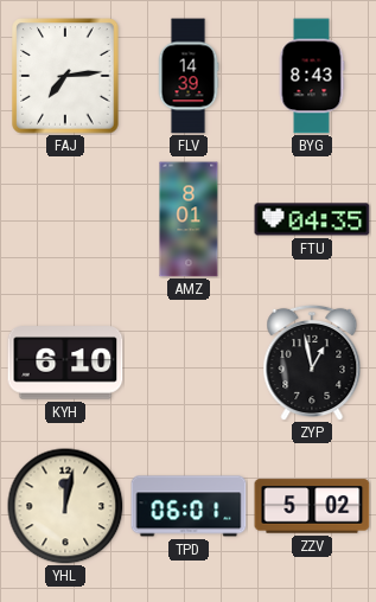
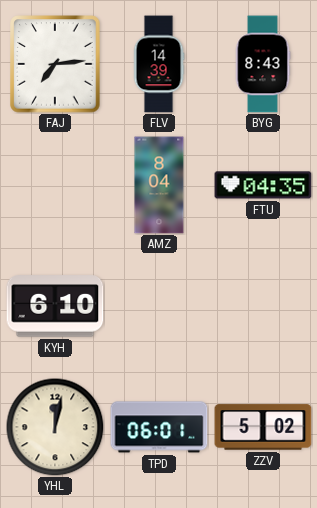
AMZ: 8:01 -> 8:04 (159, 185)
ZYP: 12:58 -> none (312, 363)
